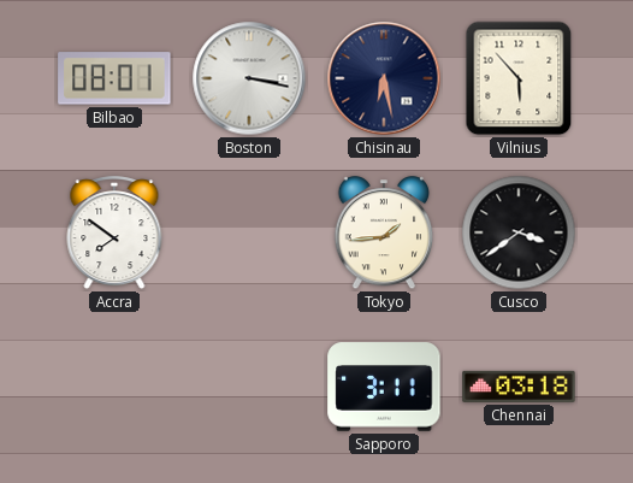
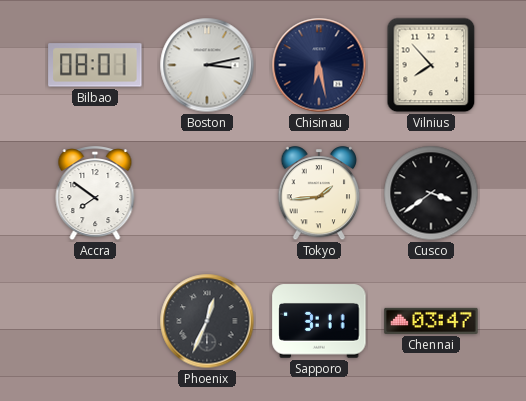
Boston: 3:17 -> 3:13 (207, 65)
Vilnius: 5:53 -> 7:53 (431, 65)
Phoenix: none -> 12:34 (207, 321)
Chennai: 03:18 -> 03:47 (431, 321)
